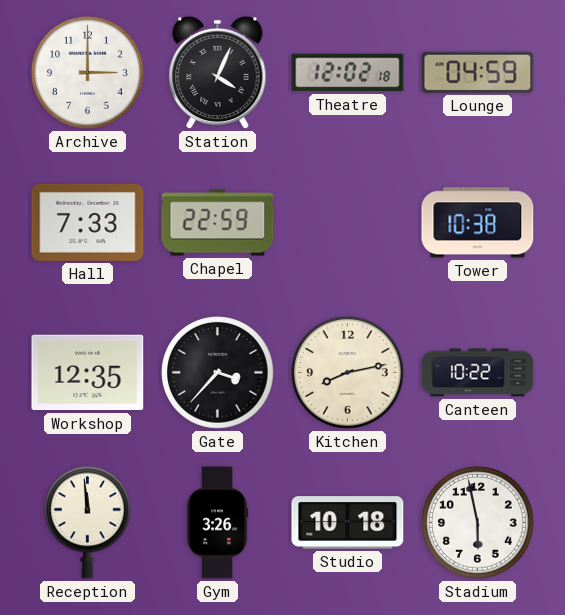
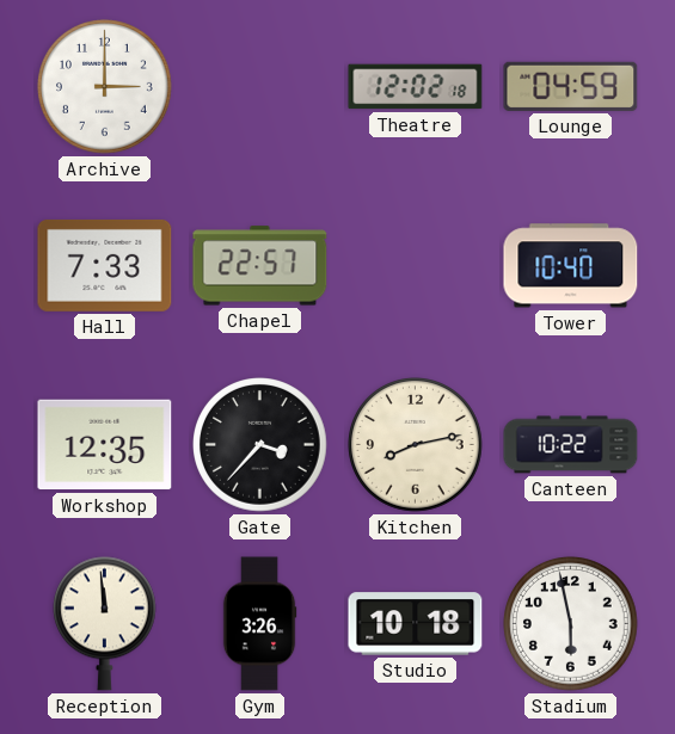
Station: 4:04 -> none (218, 73)
Chapel: 22:59 -> 22:57 (260, 266)
Tower: 10:38 -> 10:40 (571, 266)
